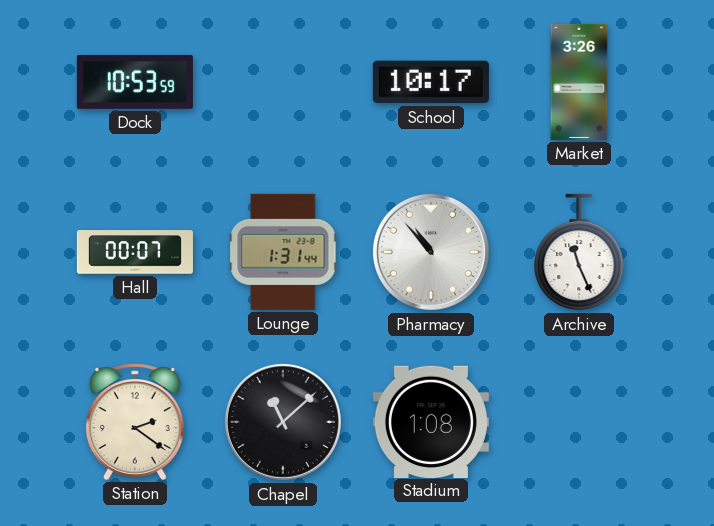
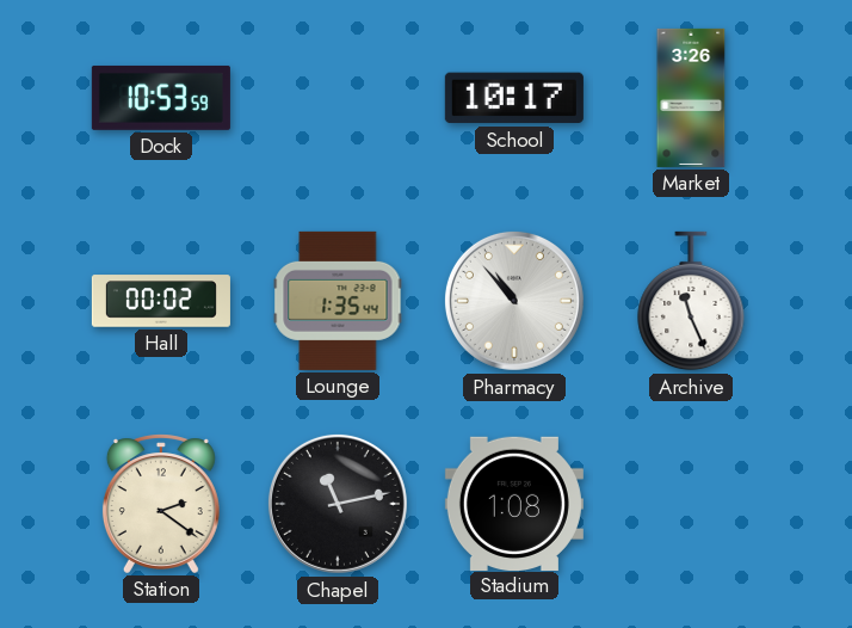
Hall: 00:07 -> 00:02 (161, 301)
Lounge: 1:31 -> 1:35 (338, 301)
Chapel: 11:08 -> 11:13 (338, 504)
